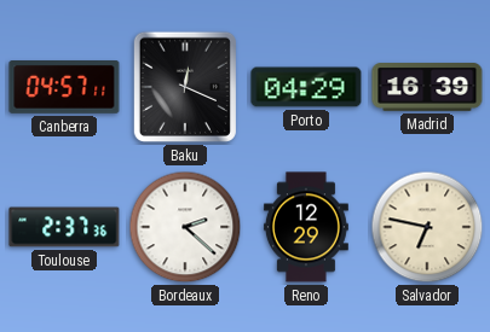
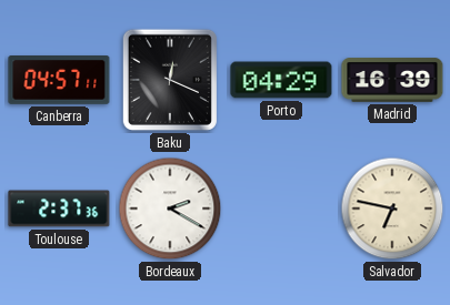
Bordeaux: 2:22 -> 2:20 (170, 209)
Reno: 12:29 -> none (306, 227)
